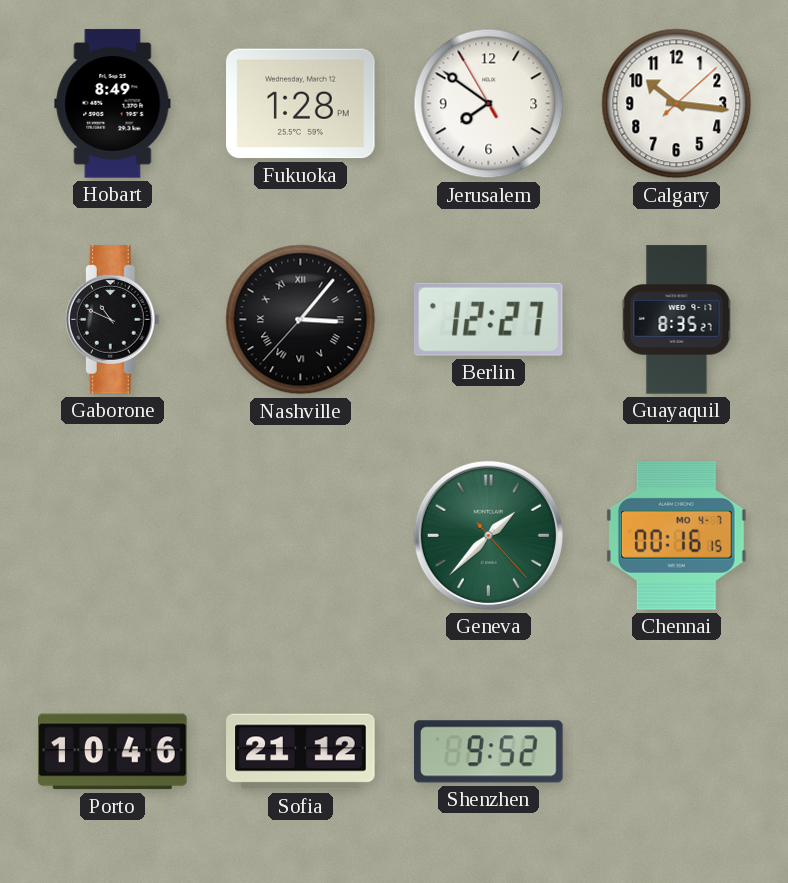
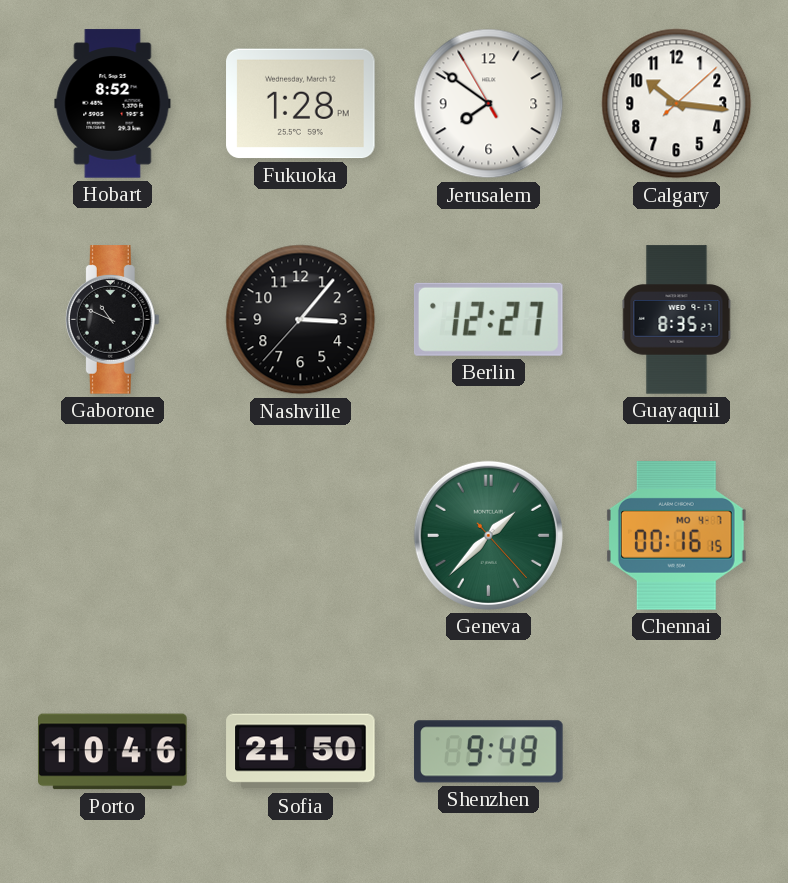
Hobart: 8:49 -> 8:52 (113, 104)
Nashville numerals: Roman -> Arabic (301, 320)
Sofia: 21:12 -> 21:50 (301, 752)
Shenzhen: 9:52 -> 9:49 (489, 752)
